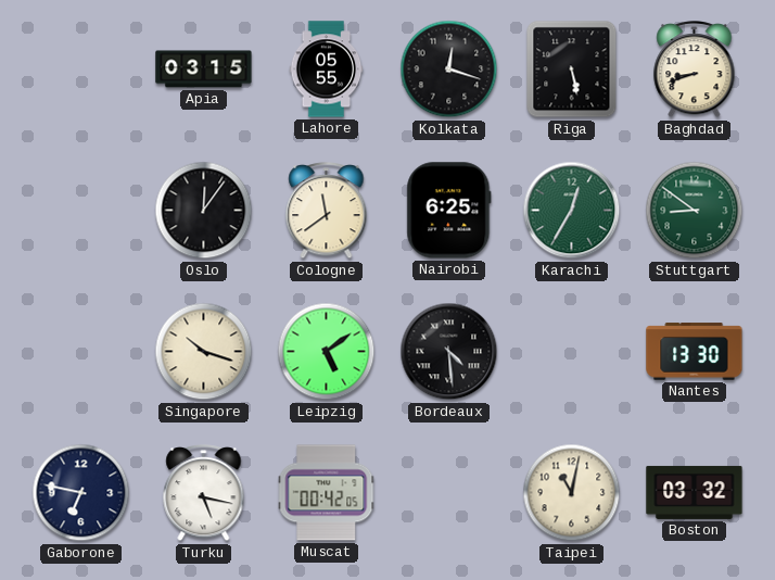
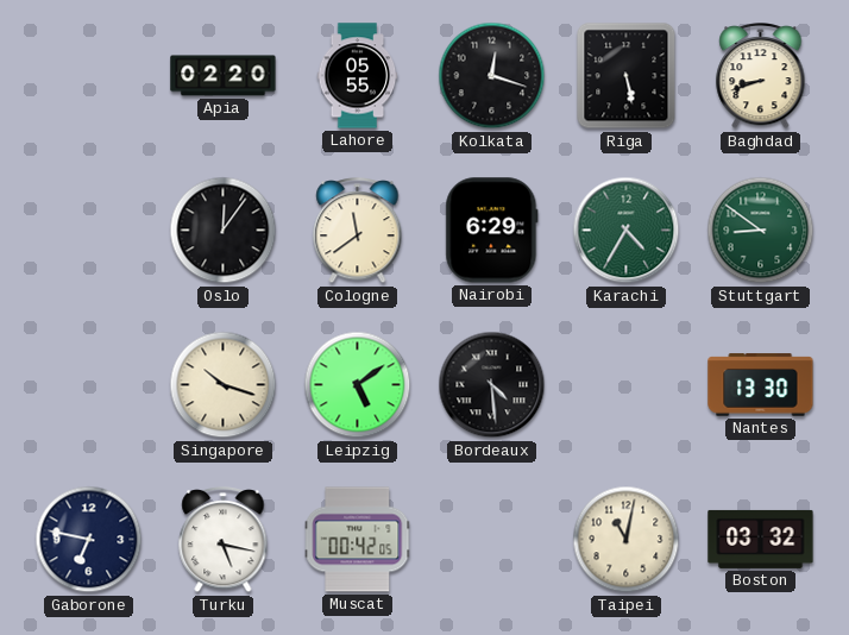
Apia: 03:15 -> 02:20 (224, 76)
Nairobi: 6:25 -> 6:29 (492, 231)
Karachi: 12:35 -> 4:35 (627, 231)
